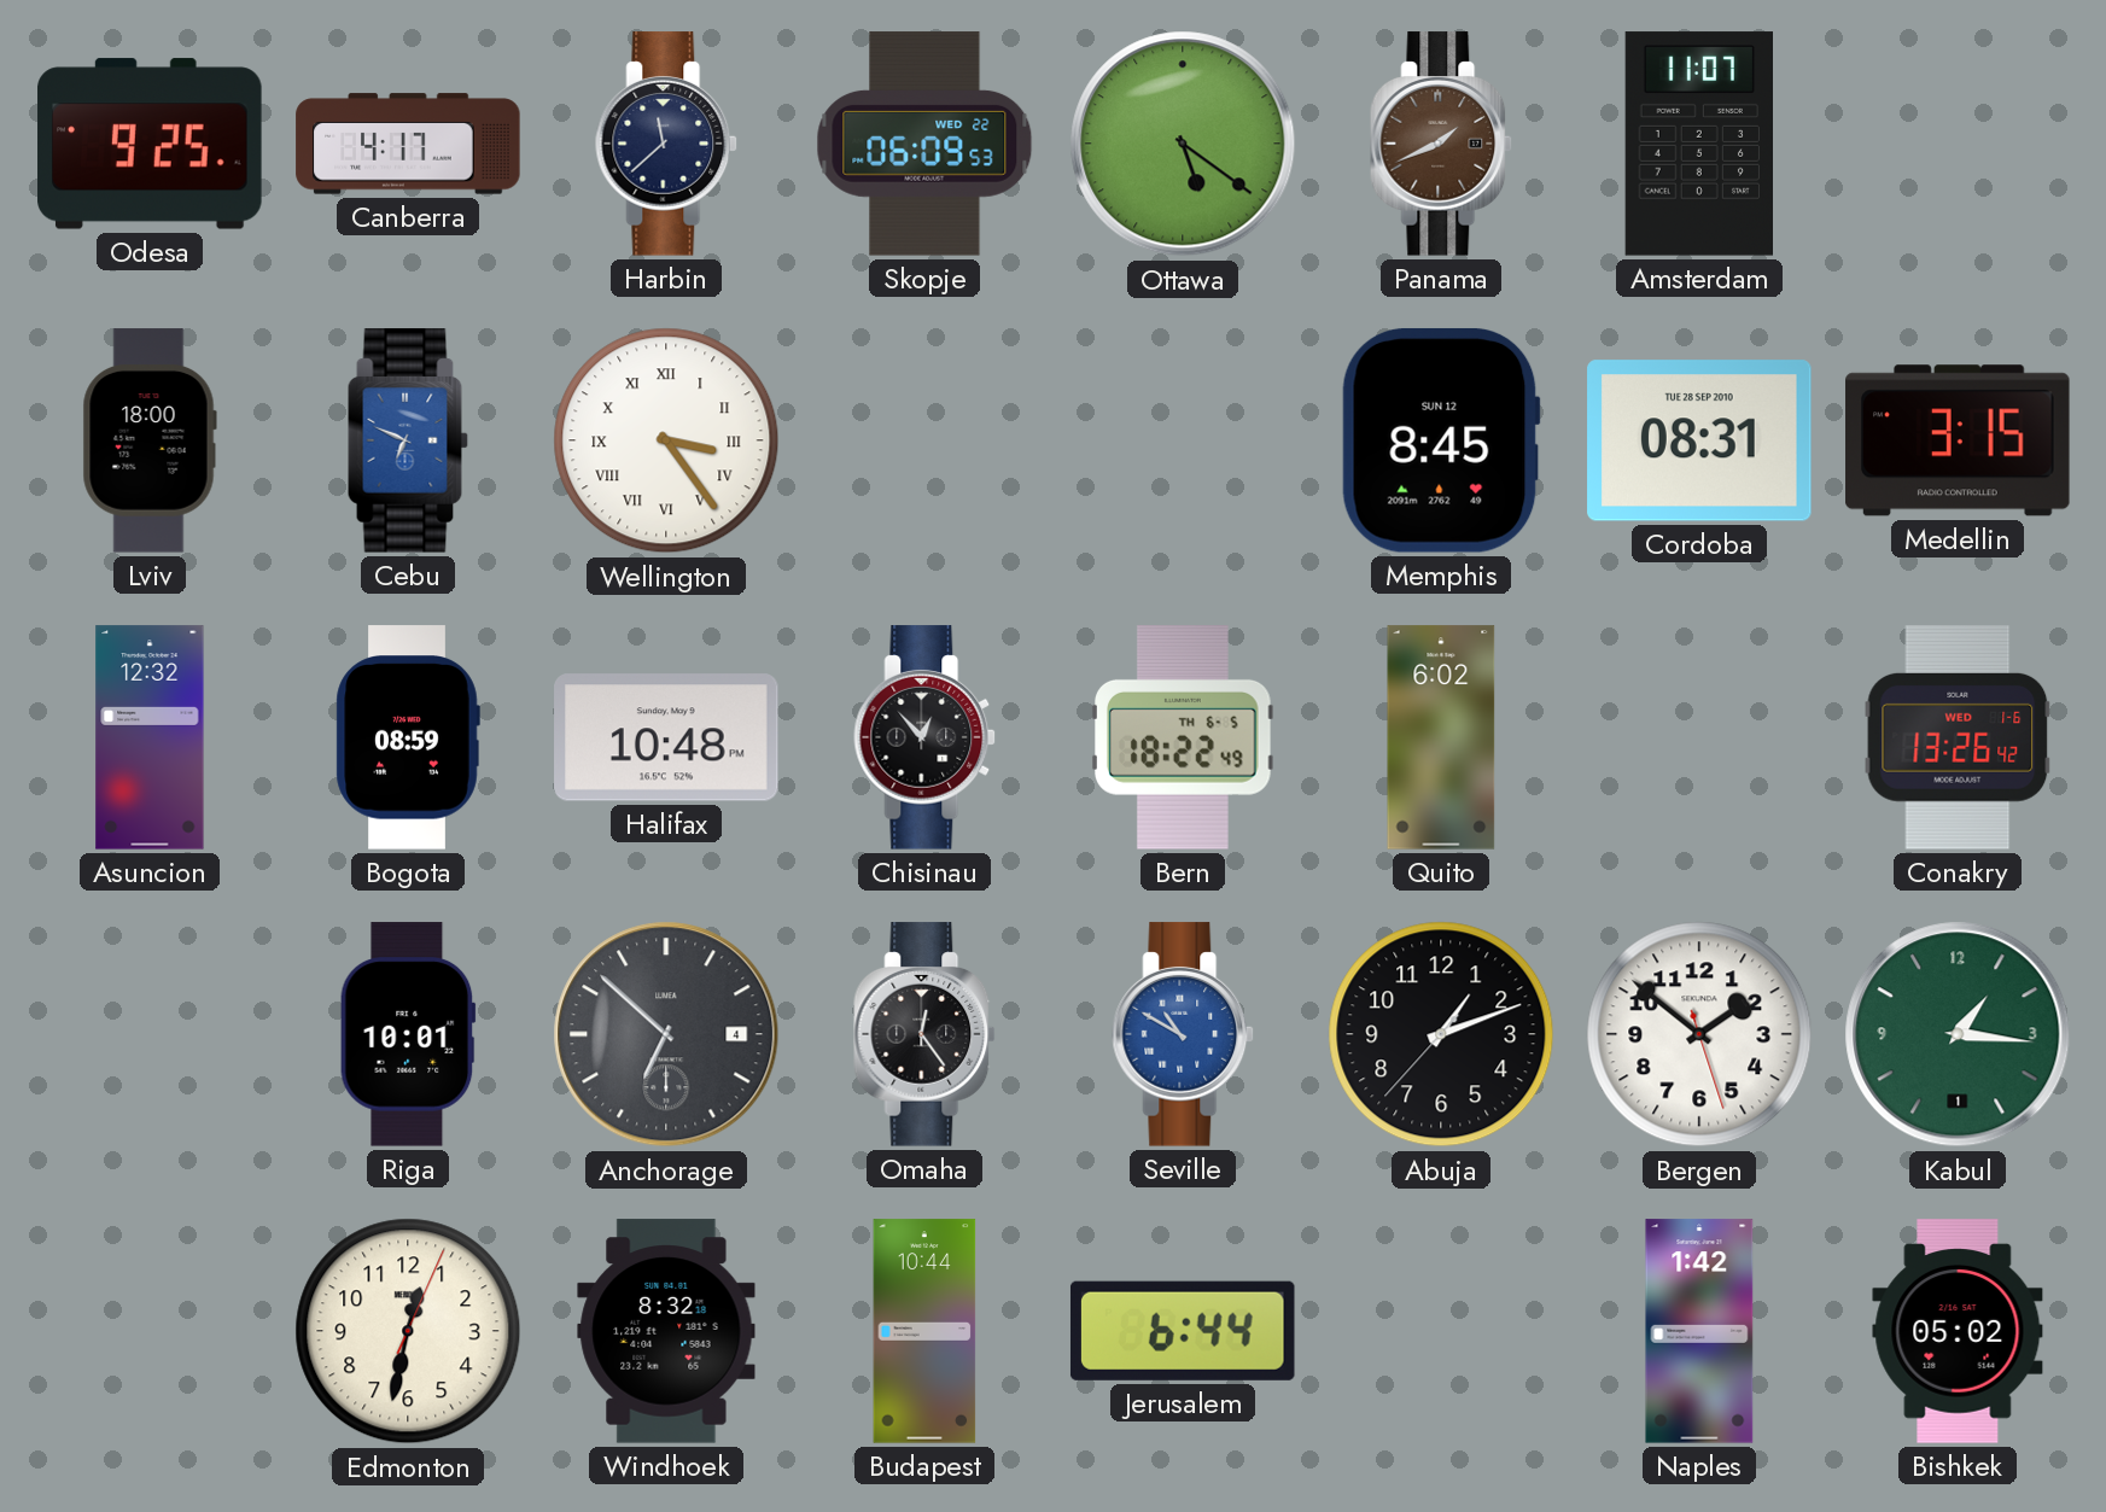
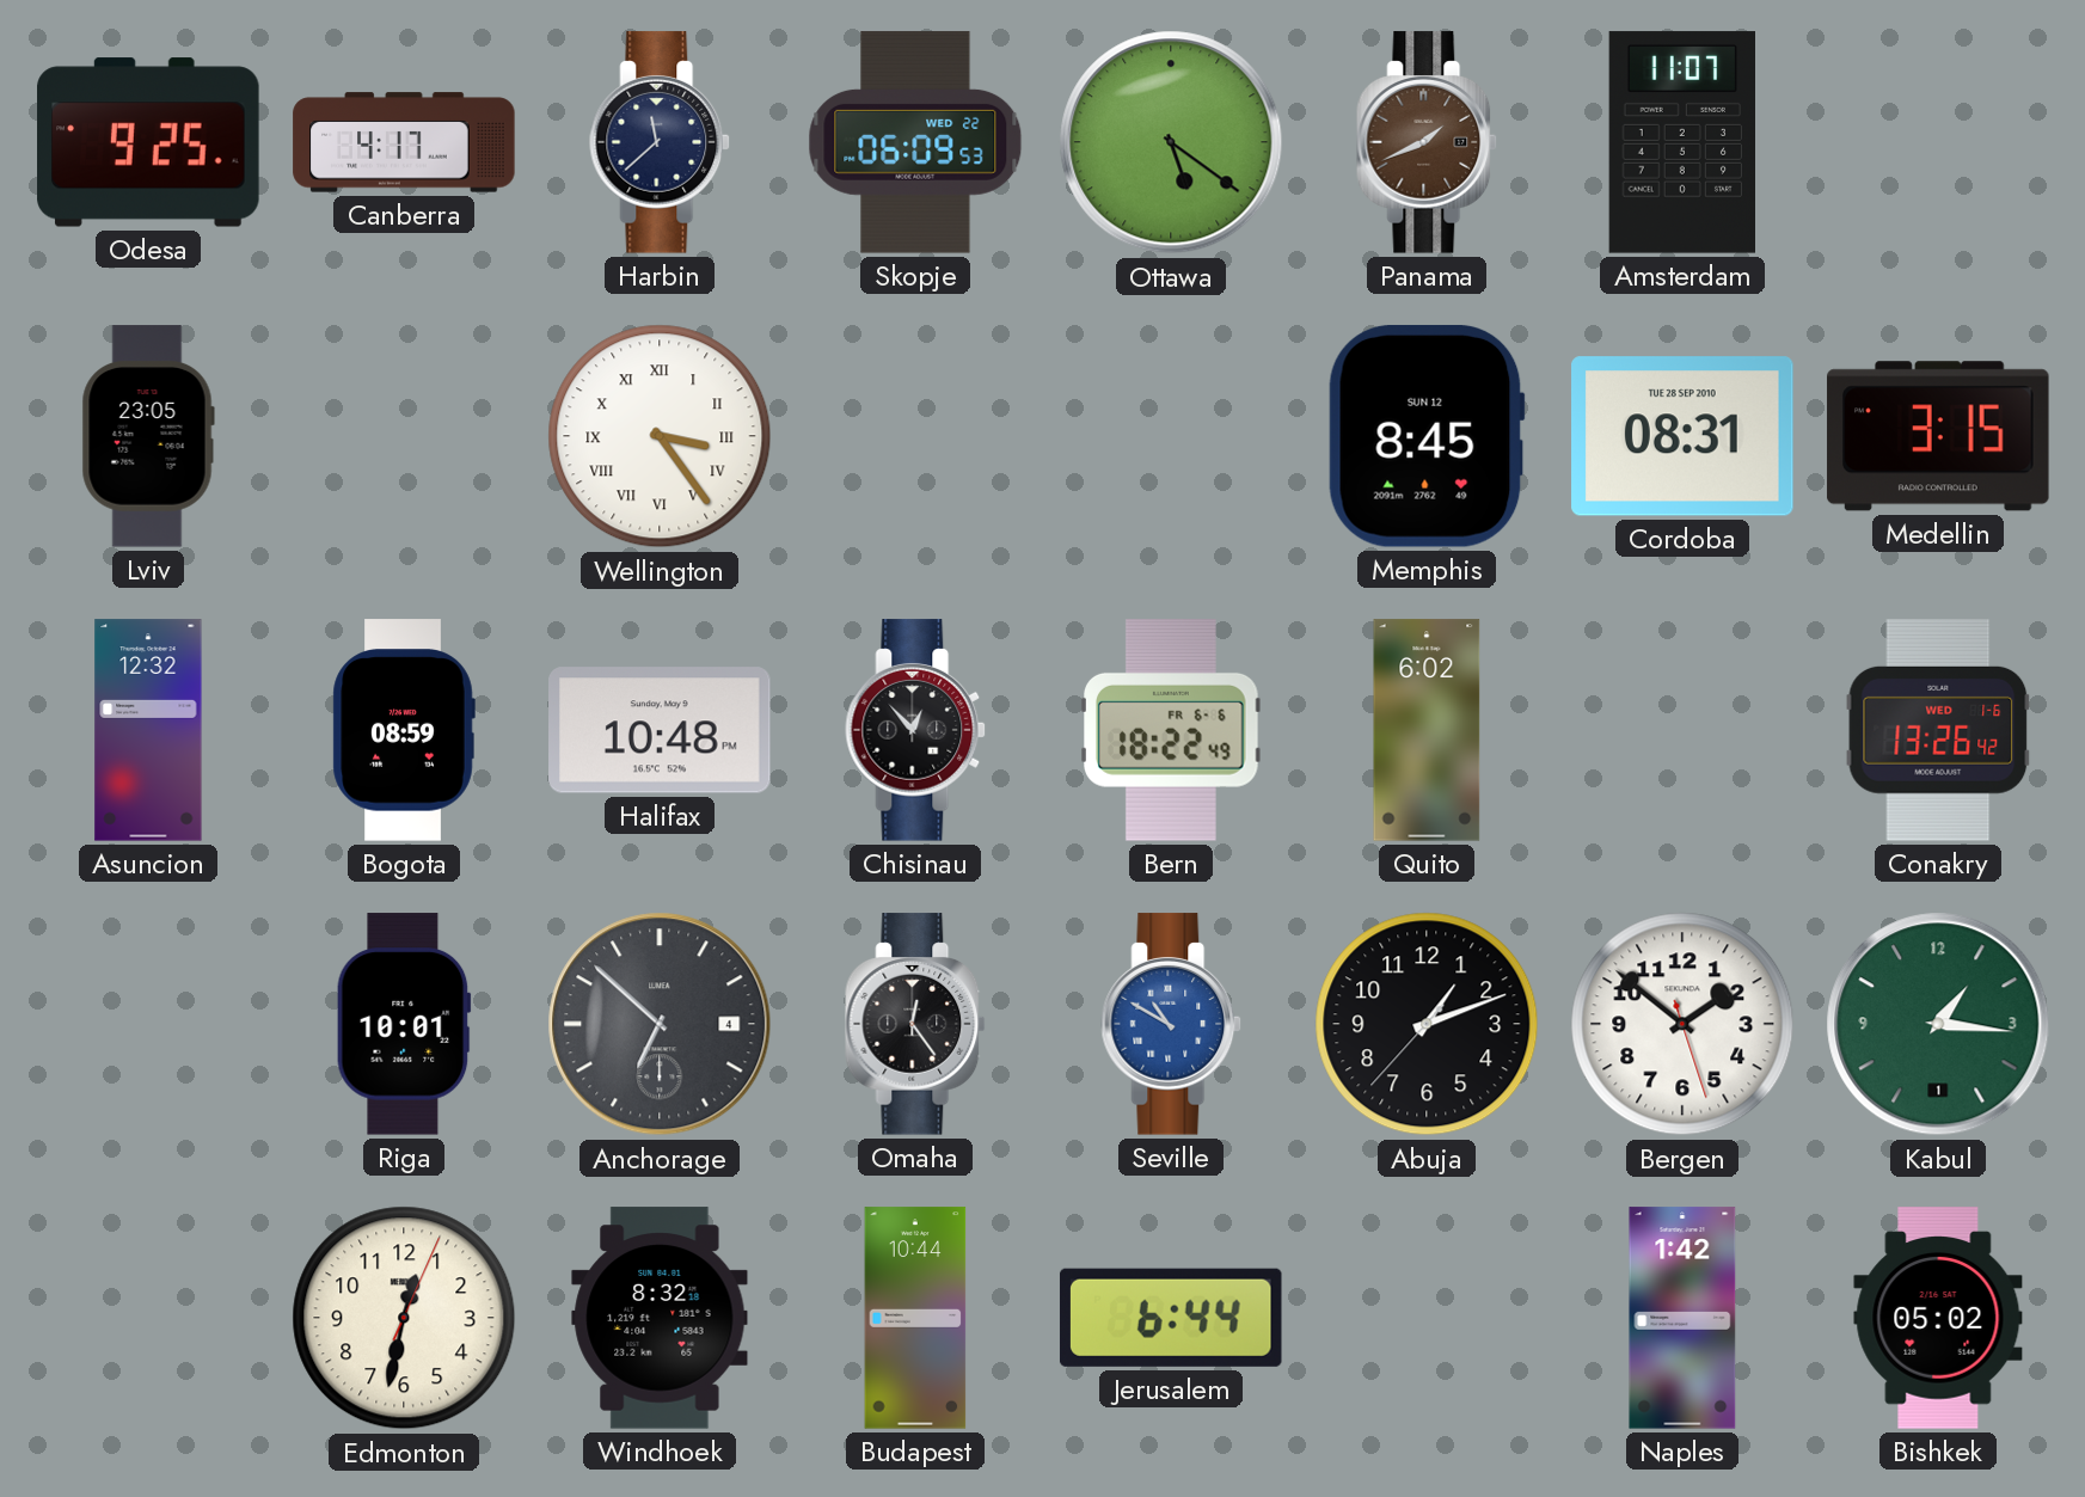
Lviv: 18:00 -> 23:05 (148, 436)
Cebu: 6:49 -> none (408, 440)
Bern date: TH 6-5 -> FR 6-6 (1171, 730)
